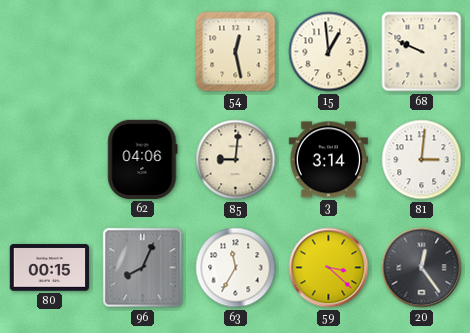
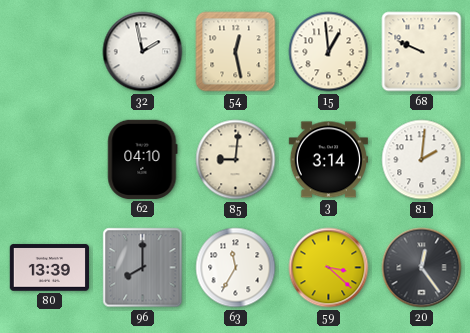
32: none -> 1:58 (143, 52)
62: 04:06 -> 04:10 (143, 159)
81: 3:01 -> 2:01 (422, 160)
80: 00:15 -> 13:39 (49, 268)
96: 8:04 -> 8:00 (143, 268)
